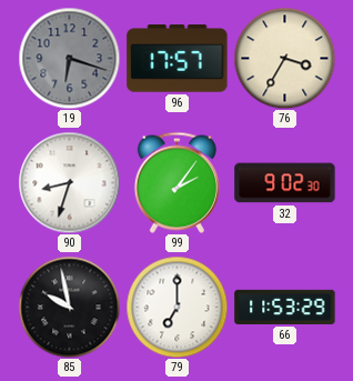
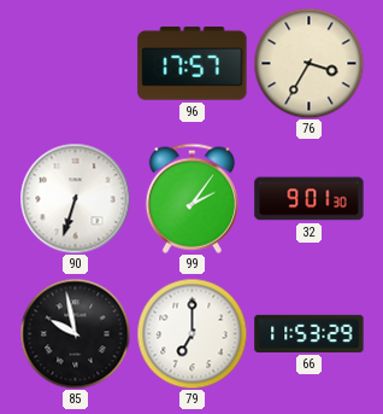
19: 6:18 -> none (69, 58)
90: 8:33 -> 6:33 (75, 198)
32: 9:02 -> 9:01 (310, 199)
